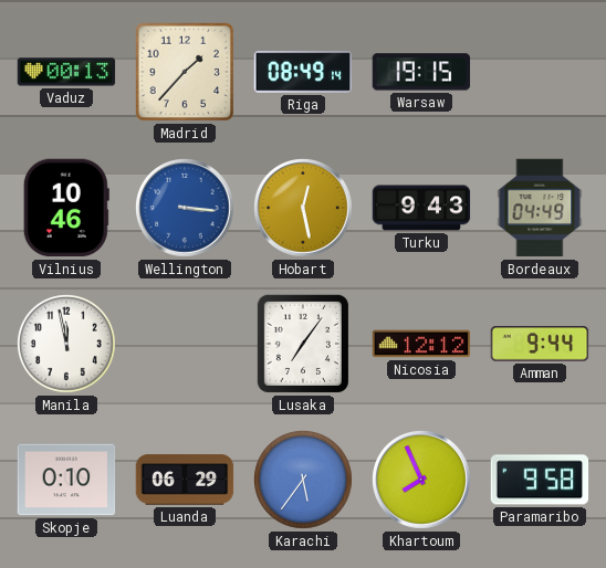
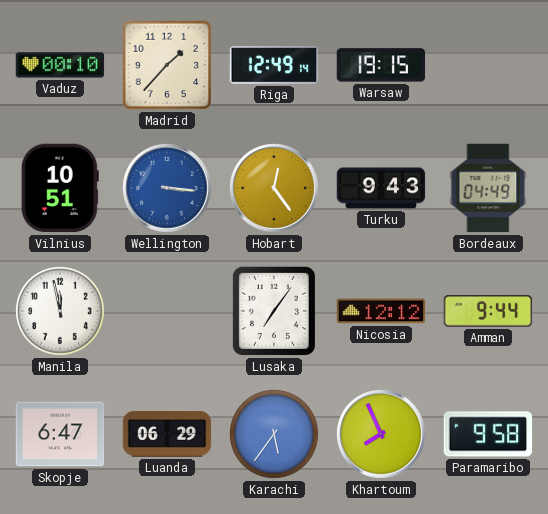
Vaduz: 00:13 -> 00:10 (60, 65)
Riga: 08:49 -> 12:49 (274, 65)
Vilnius: 10:46 -> 10:51 (60, 188)
Hobart: 12:28 -> 12:24 (275, 189)
Skopje: 0:10 -> 6:47 (60, 434)
